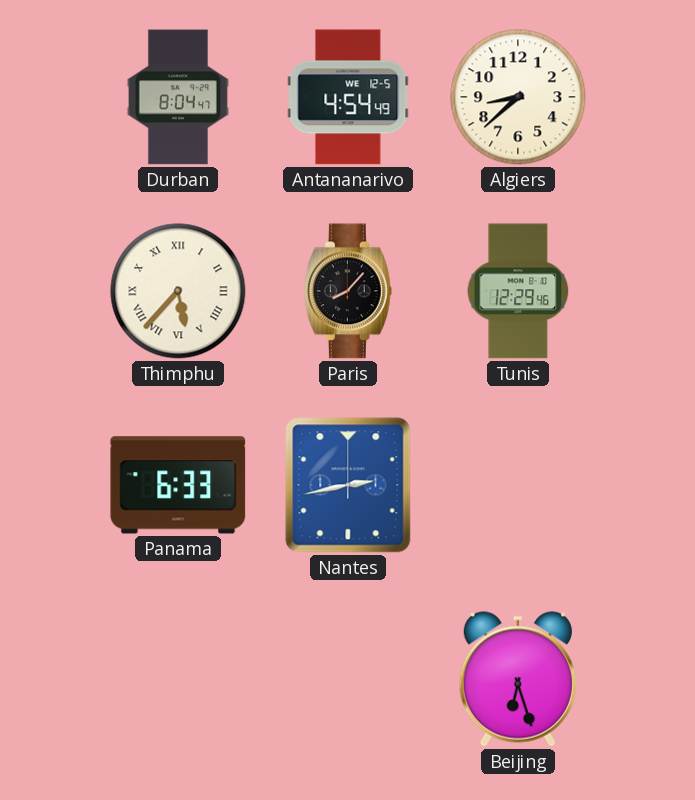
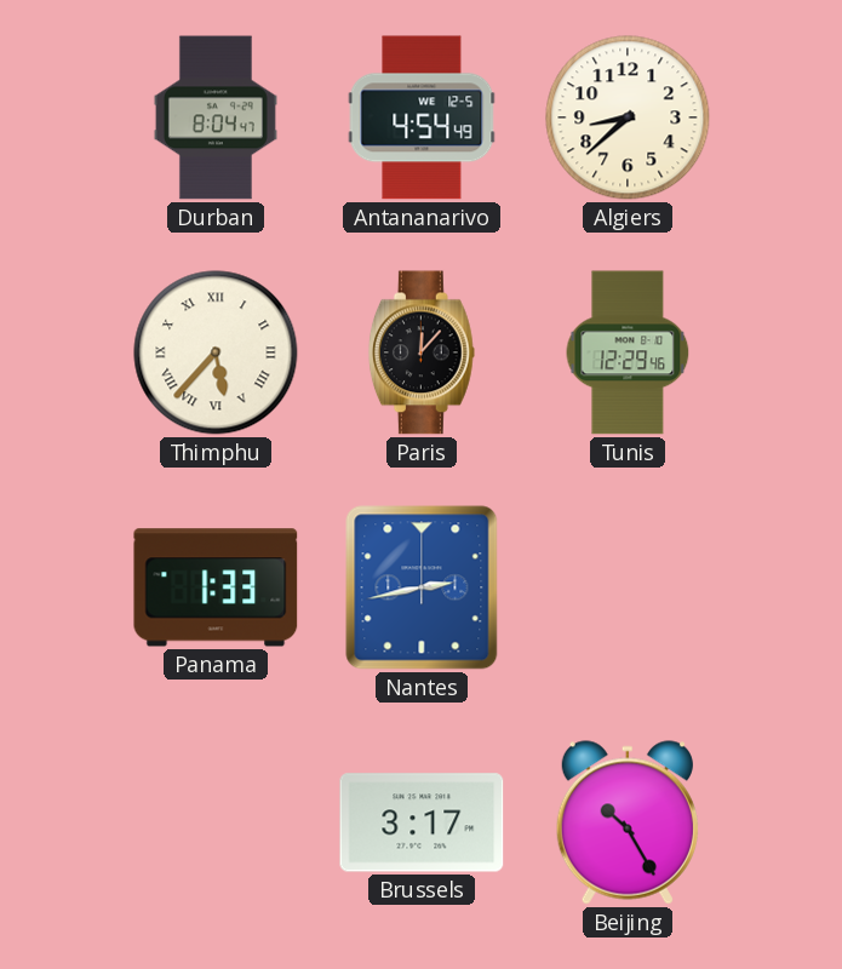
Paris: 8:07 -> 12:07 (422, 352)
Panama: 6:33 -> 1:33 (216, 587)
Brussels: none -> 3:17 (422, 822)
Beijing: 6:27 -> 10:25 (628, 822)
